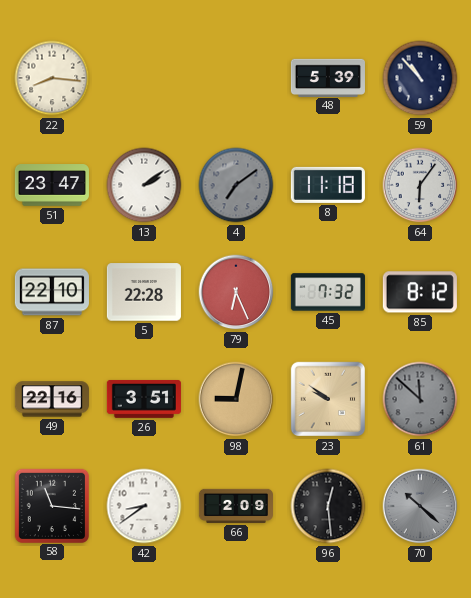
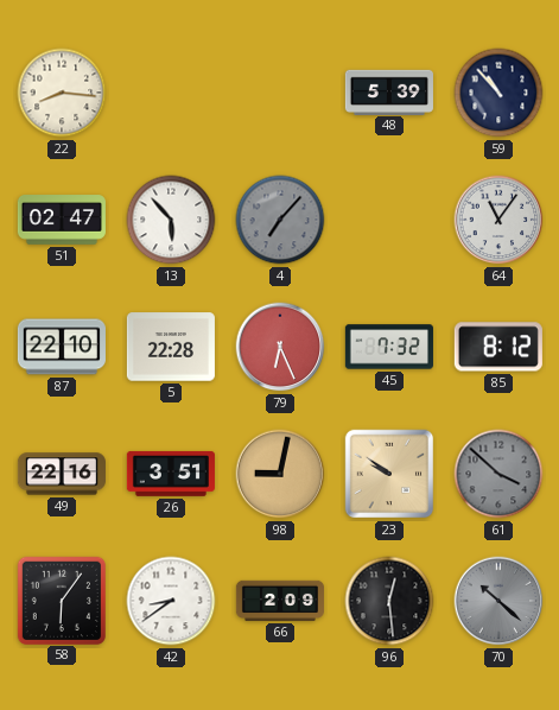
51: 23:47 -> 02:47 (62, 220)
13: 2:09 -> 5:53 (171, 220)
4: 7:09 -> 7:07 (280, 220)
8: 11:18 -> none (328, 185)
64: 6:06 -> 11:06 (498, 220)
61: 11:52 -> 3:52 (498, 474)
58: 11:16 -> 6:06 (61, 600)
